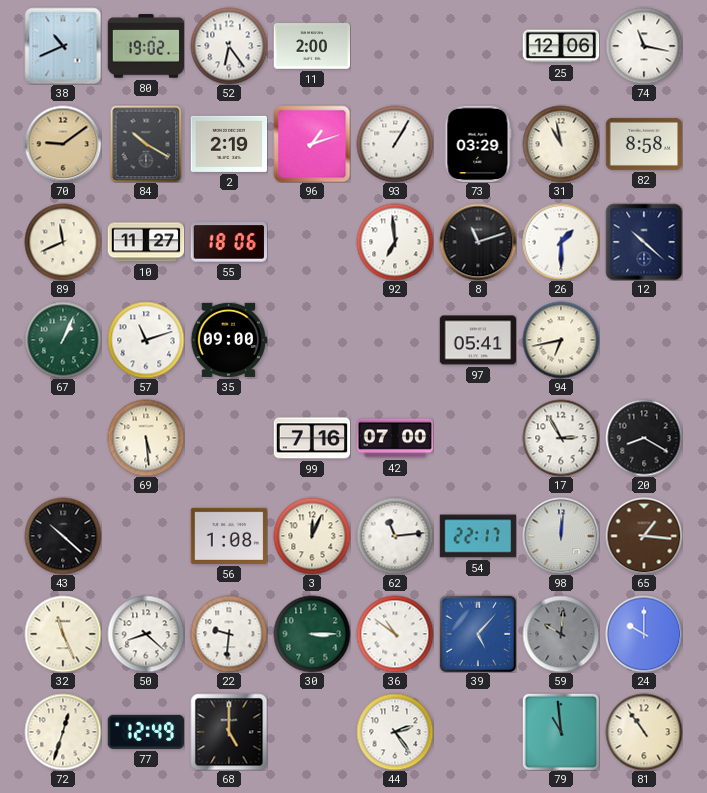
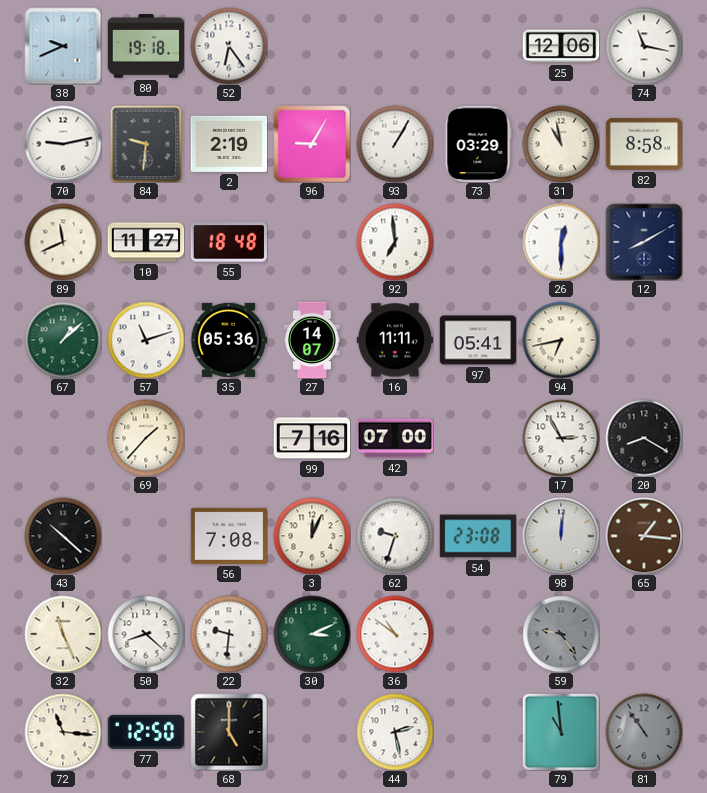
38: 10:41 -> 9:41 (63, 46)
80: 19:02 -> 19:18 (146, 46)
11: 2:00 -> none (312, 46)
70: 9:09 -> 9:13 (63, 144)
70 dial: champagne -> white (63, 144)
84: 10:20 -> 9:31 (146, 144)
96: 1:12 -> 9:05 (312, 144)
55: 18:06 -> 18:48 (229, 242)
8: 11:12 -> none (478, 242)
26: 1:30 -> 12:30 (561, 242)
12: 10:22 -> 8:10 (644, 242)
67: 1:04 -> 1:08 (63, 340)
35: 09:00 -> 05:36 (229, 340)
27: none -> 14:07 (312, 340)
16: none -> 11:11 (395, 340)
69: 5:29 -> 1:37 (146, 438)
56: 1:08 -> 7:08 (229, 536)
62: 11:14 -> 9:33 (395, 536)
54: 22:17 -> 23:08 (478, 536)
30: 3:15 -> 3:11 (312, 634)
39: 5:07 -> none (478, 634)
59: 10:01 -> 9:24 (561, 634)
24: 10:00 -> none (644, 634)
72: 12:33 -> 11:16 (63, 732)
77: 12:49 -> 12:50 (146, 732)
44: 2:24 -> 2:28 (395, 732)
81 dial: cream -> grey (644, 732)
